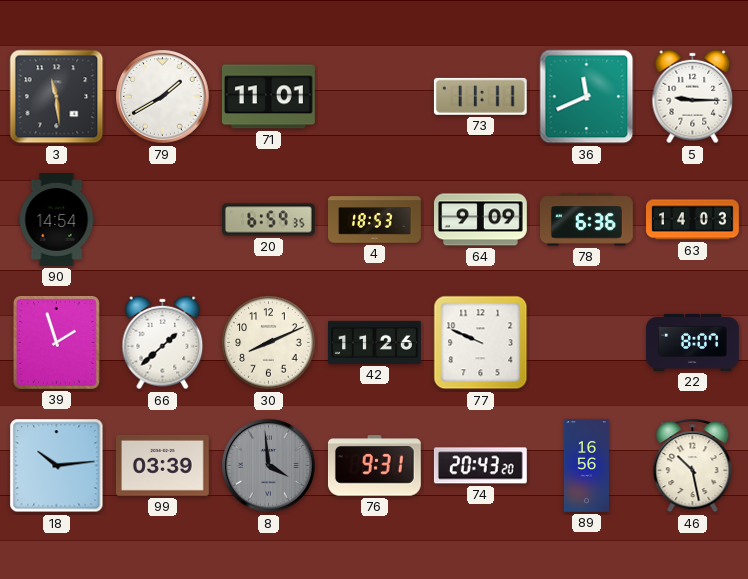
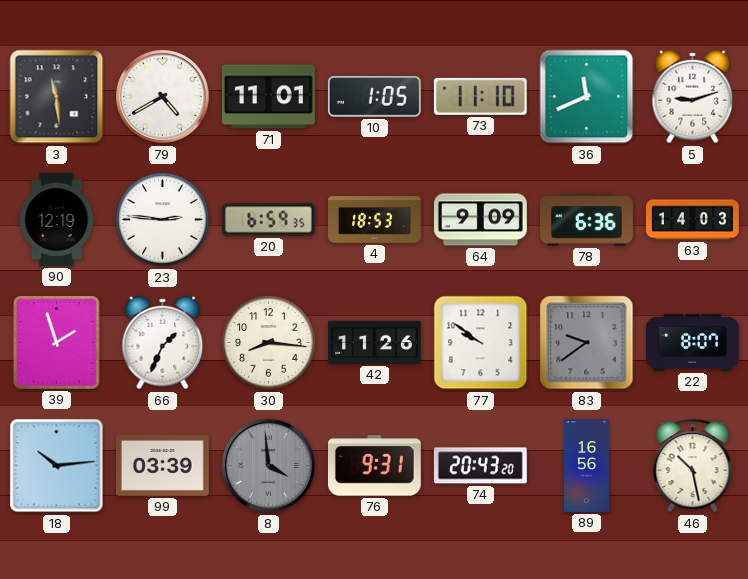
79: 1:40 -> 4:40 (163, 97)
10: none -> 1:05 (374, 97)
73: 11:11 -> 11:10 (480, 96)
5: 9:15 -> 9:12 (693, 97)
90: 14:54 -> 12:19 (57, 220)
23: none -> 2:46 (163, 220)
66: 1:38 -> 1:34 (163, 343)
30: 8:11 -> 8:16 (269, 343)
77: 9:49 -> 9:51 (481, 343)
83: none -> 9:39 (587, 343)
